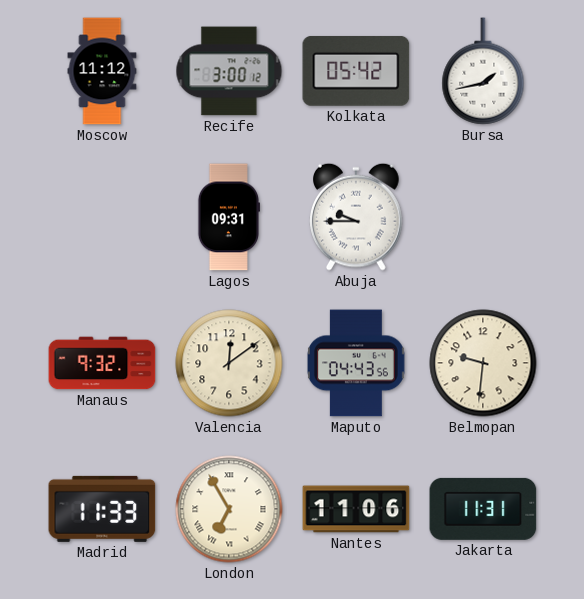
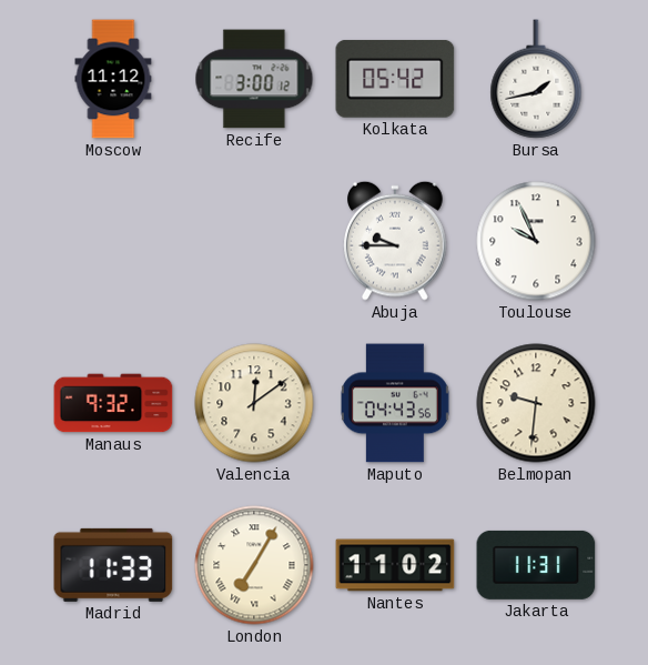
Lagos: 09:31 -> none (228, 217)
Toulouse: none -> 9:56 (536, 241)
London: 6:55 -> 7:05 (254, 565)
Nantes: 11:06 -> 11:02 (395, 565)
